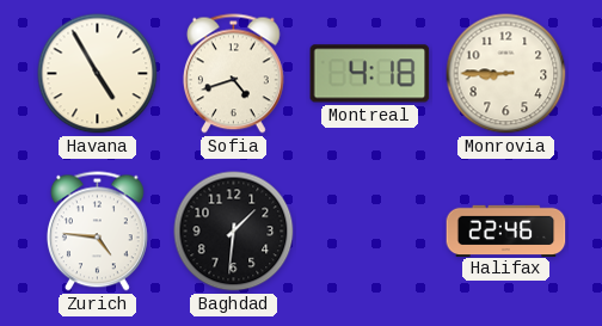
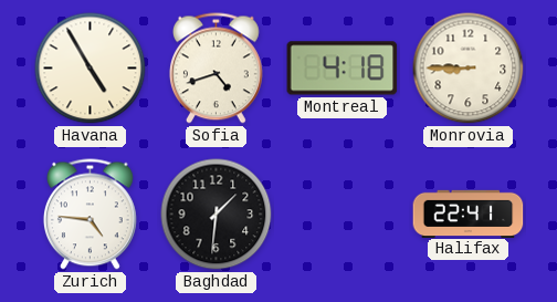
Halifax: 22:46 -> 22:41 (469, 214)
